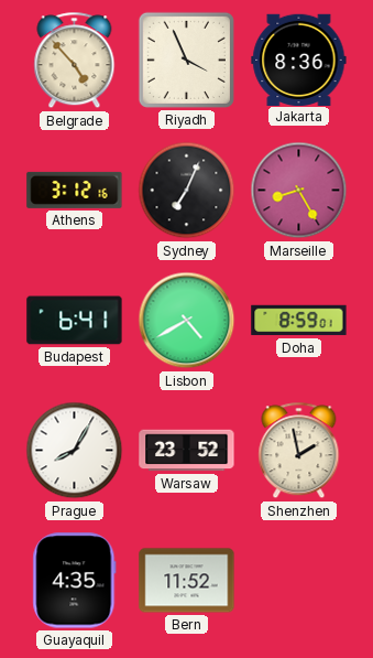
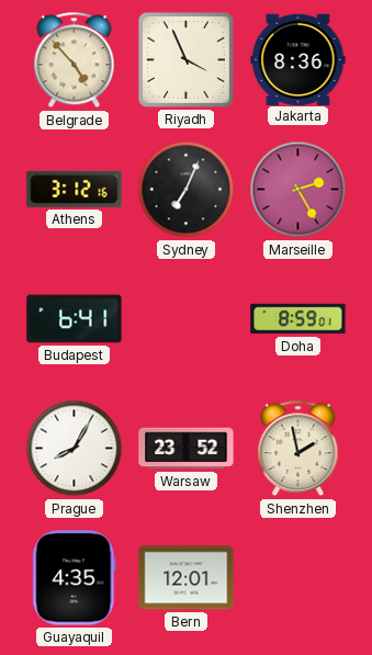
Marseille: 8:25 -> 2:25 (298, 190)
Lisbon: 4:40 -> none (187, 321)
Bern: 11:52 -> 12:01 (187, 578)
